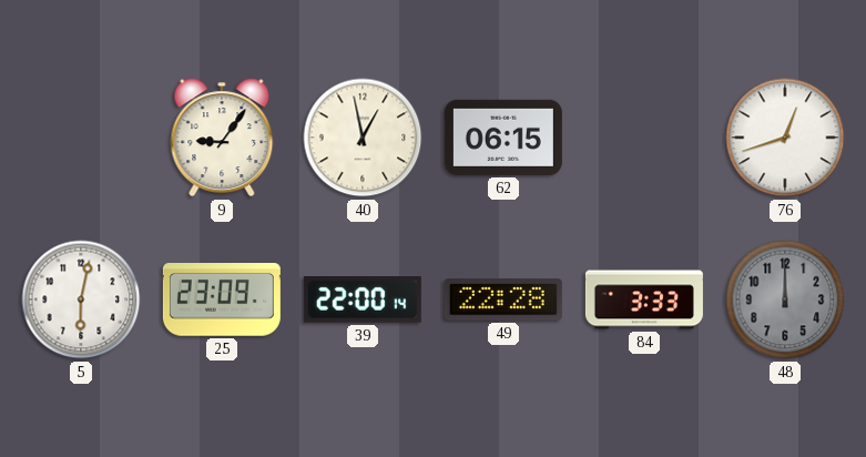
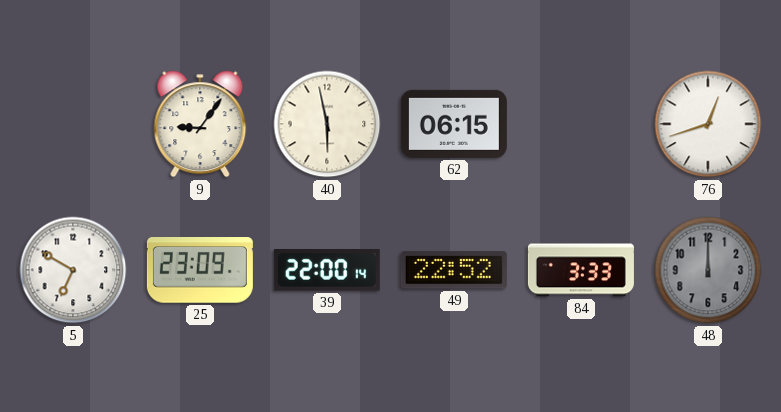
40: 12:58 -> 5:58 (327, 124)
5: 6:02 -> 6:50 (73, 270)
49: 22:28 -> 22:52 (454, 270)
